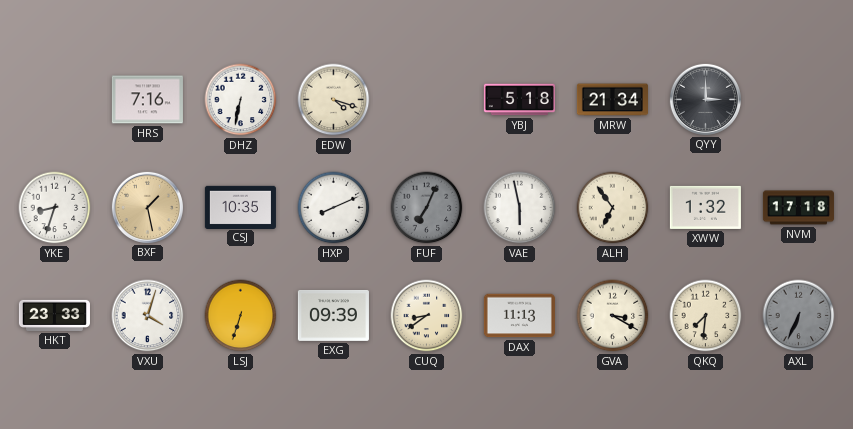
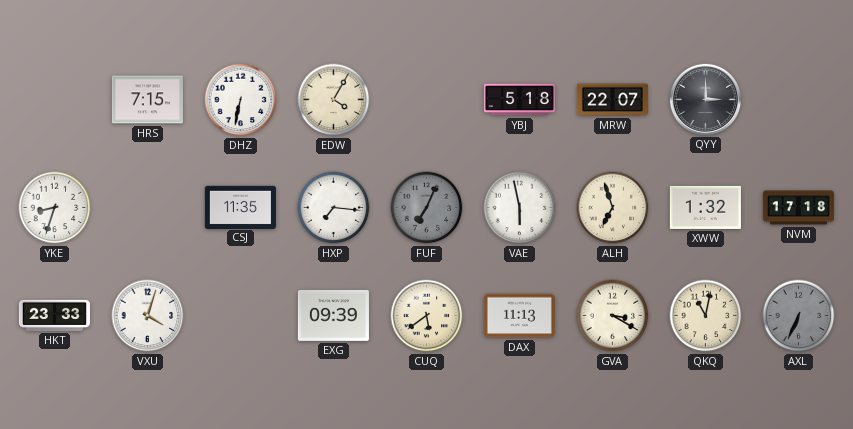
HRS: 7:16 -> 7:15 (147, 100)
EDW: 4:18 -> 4:05 (334, 100)
MRW: 21:34 -> 22:07 (612, 100)
BXF: 1:28 -> none (147, 207)
CSJ: 10:35 -> 11:35 (240, 207)
HXP: 8:11 -> 7:16 (334, 208)
ALH: 6:54 -> 6:57 (613, 208)
LSJ: 6:33 -> none (241, 316)
CUQ: 8:39 -> 5:39 (427, 316)
QKQ: 7:31 -> 11:02 (706, 316)
